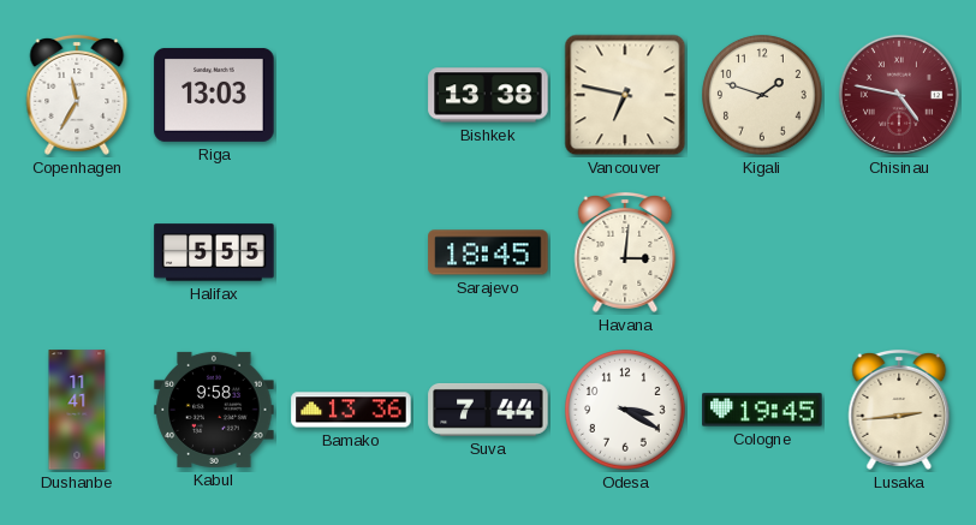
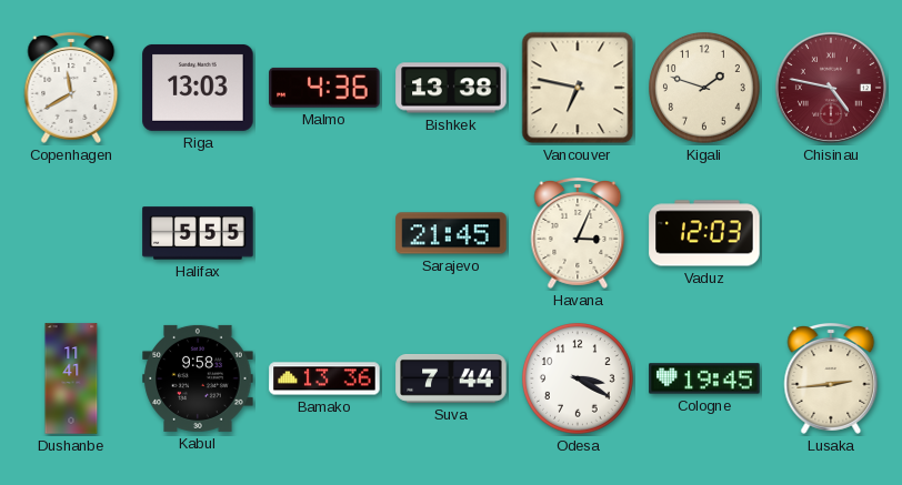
Copenhagen: 11:35 -> 11:40 (71, 88)
Malmo: none -> 4:36 (324, 88)
Sarajevo: 18:45 -> 21:45 (451, 233)
Havana: 3:01 -> 3:04 (578, 233)
Vaduz: none -> 12:03 (704, 233)
